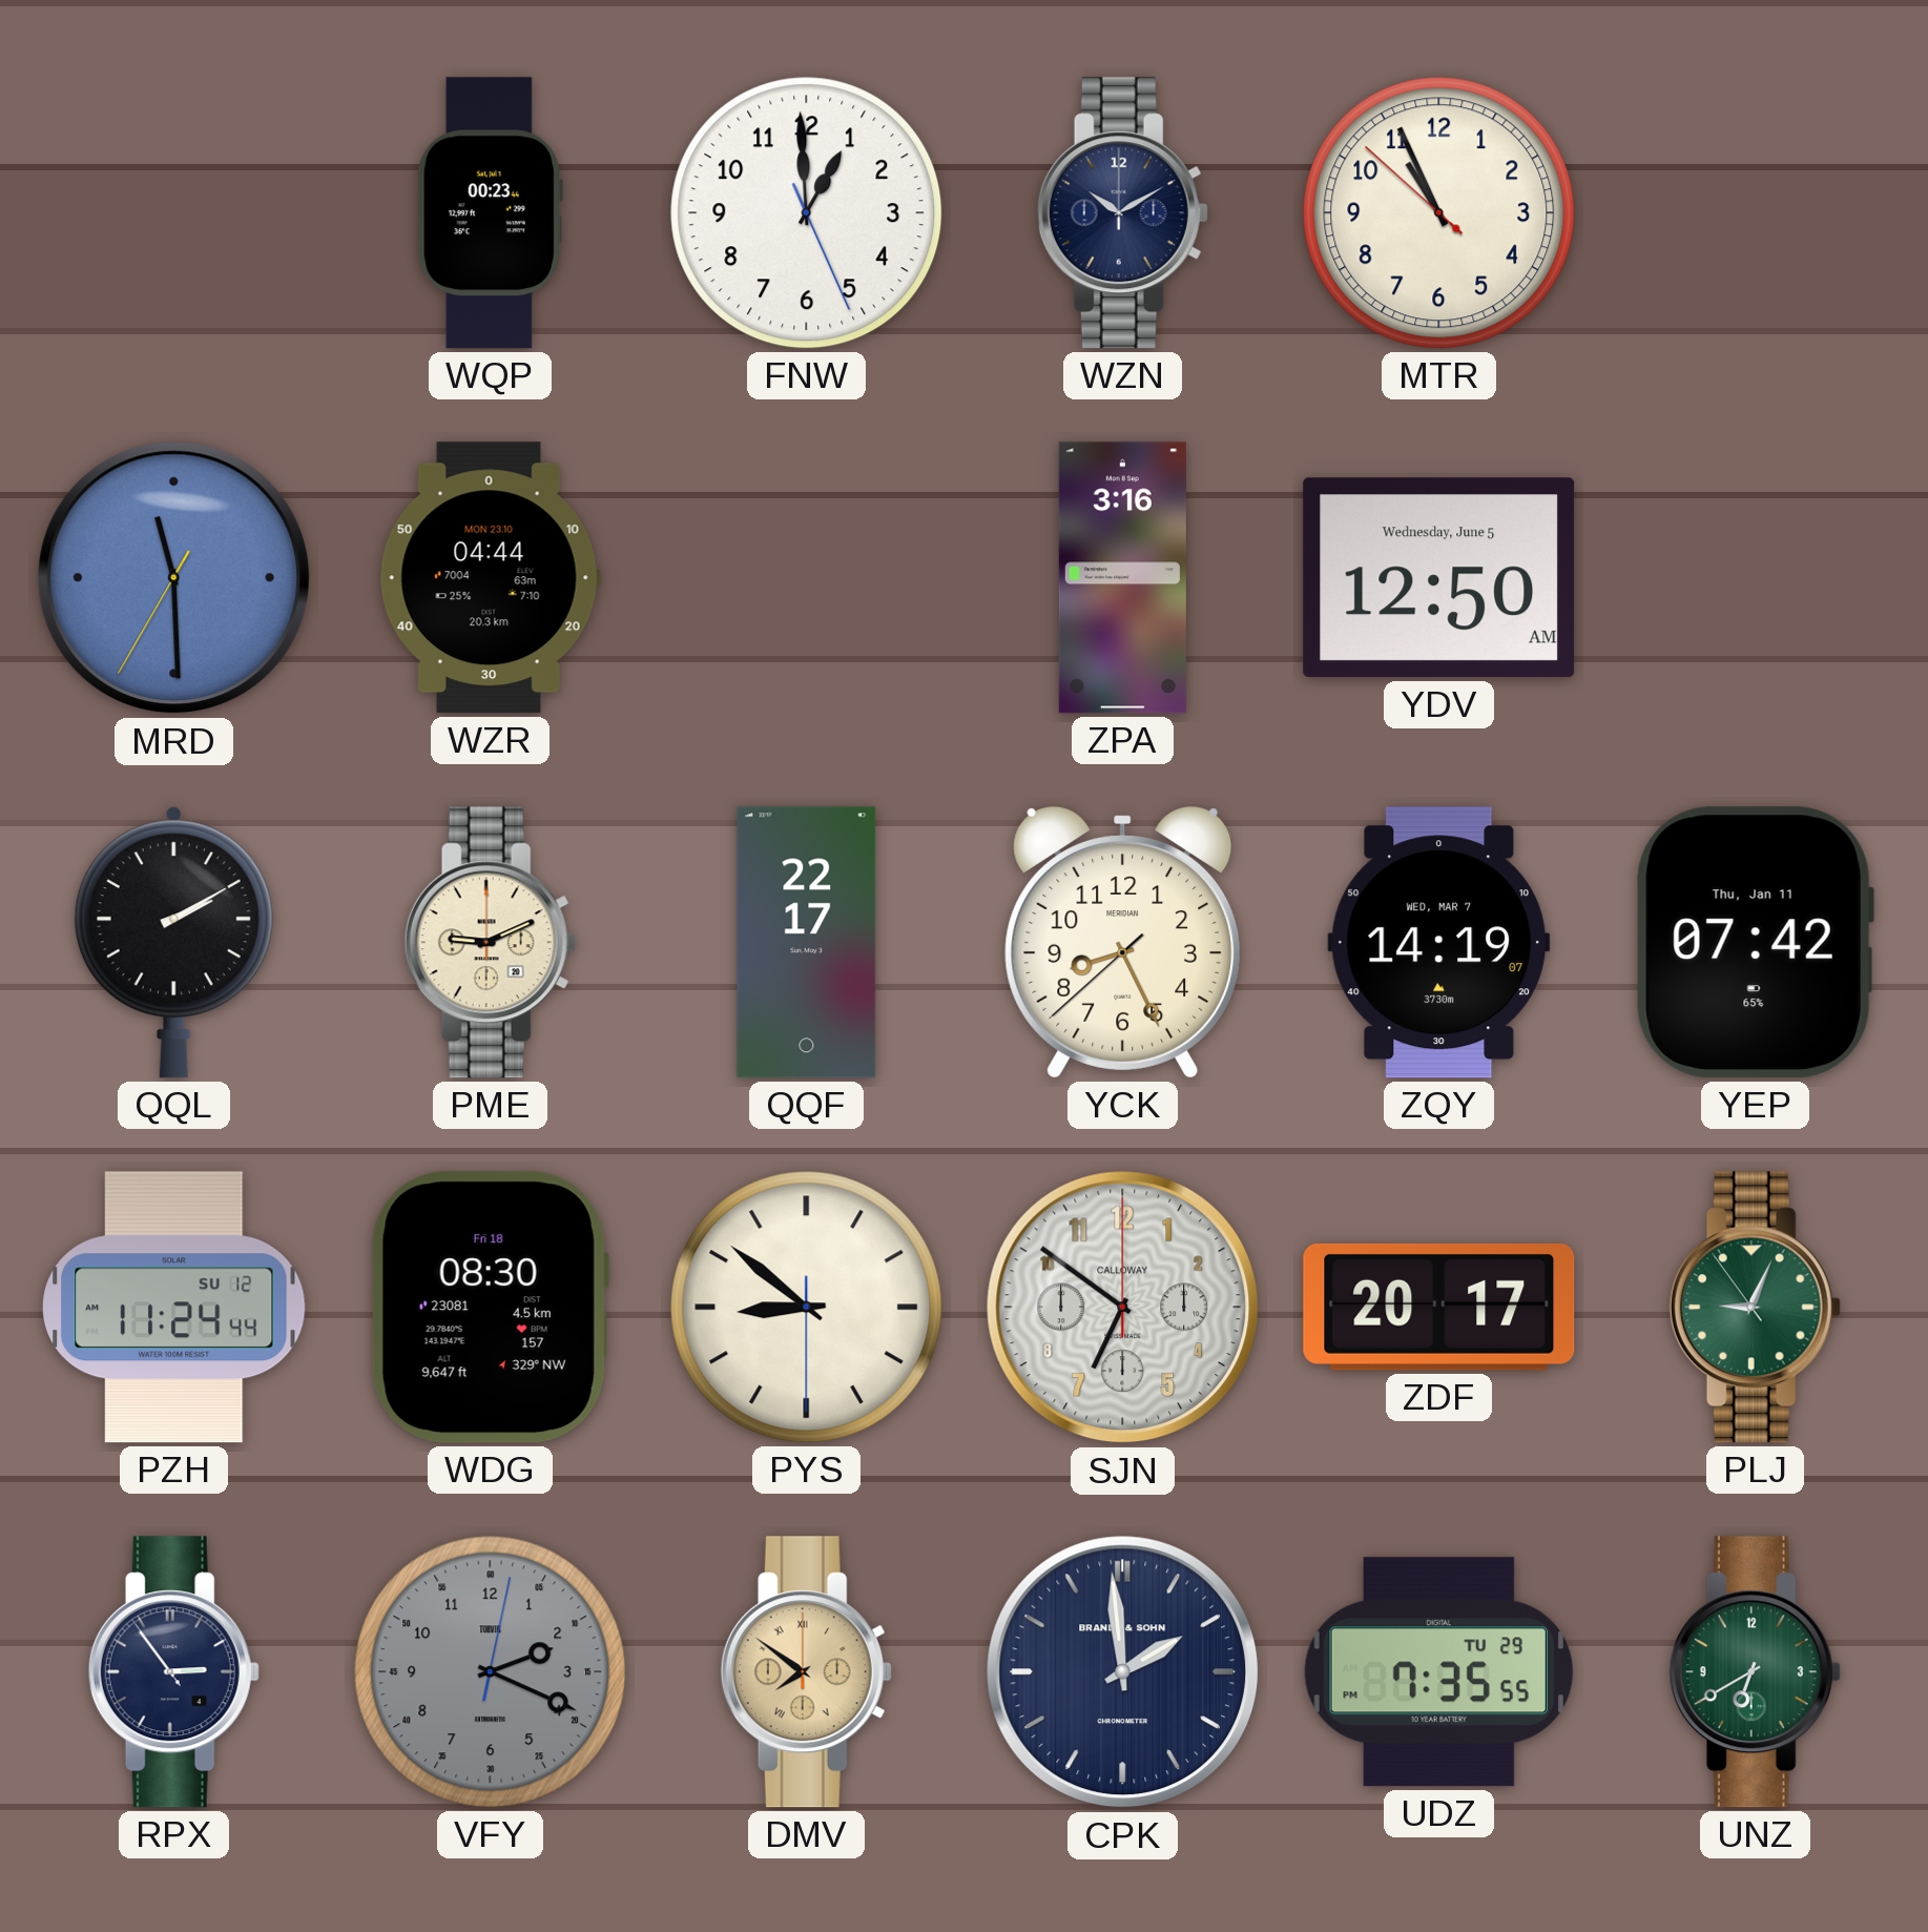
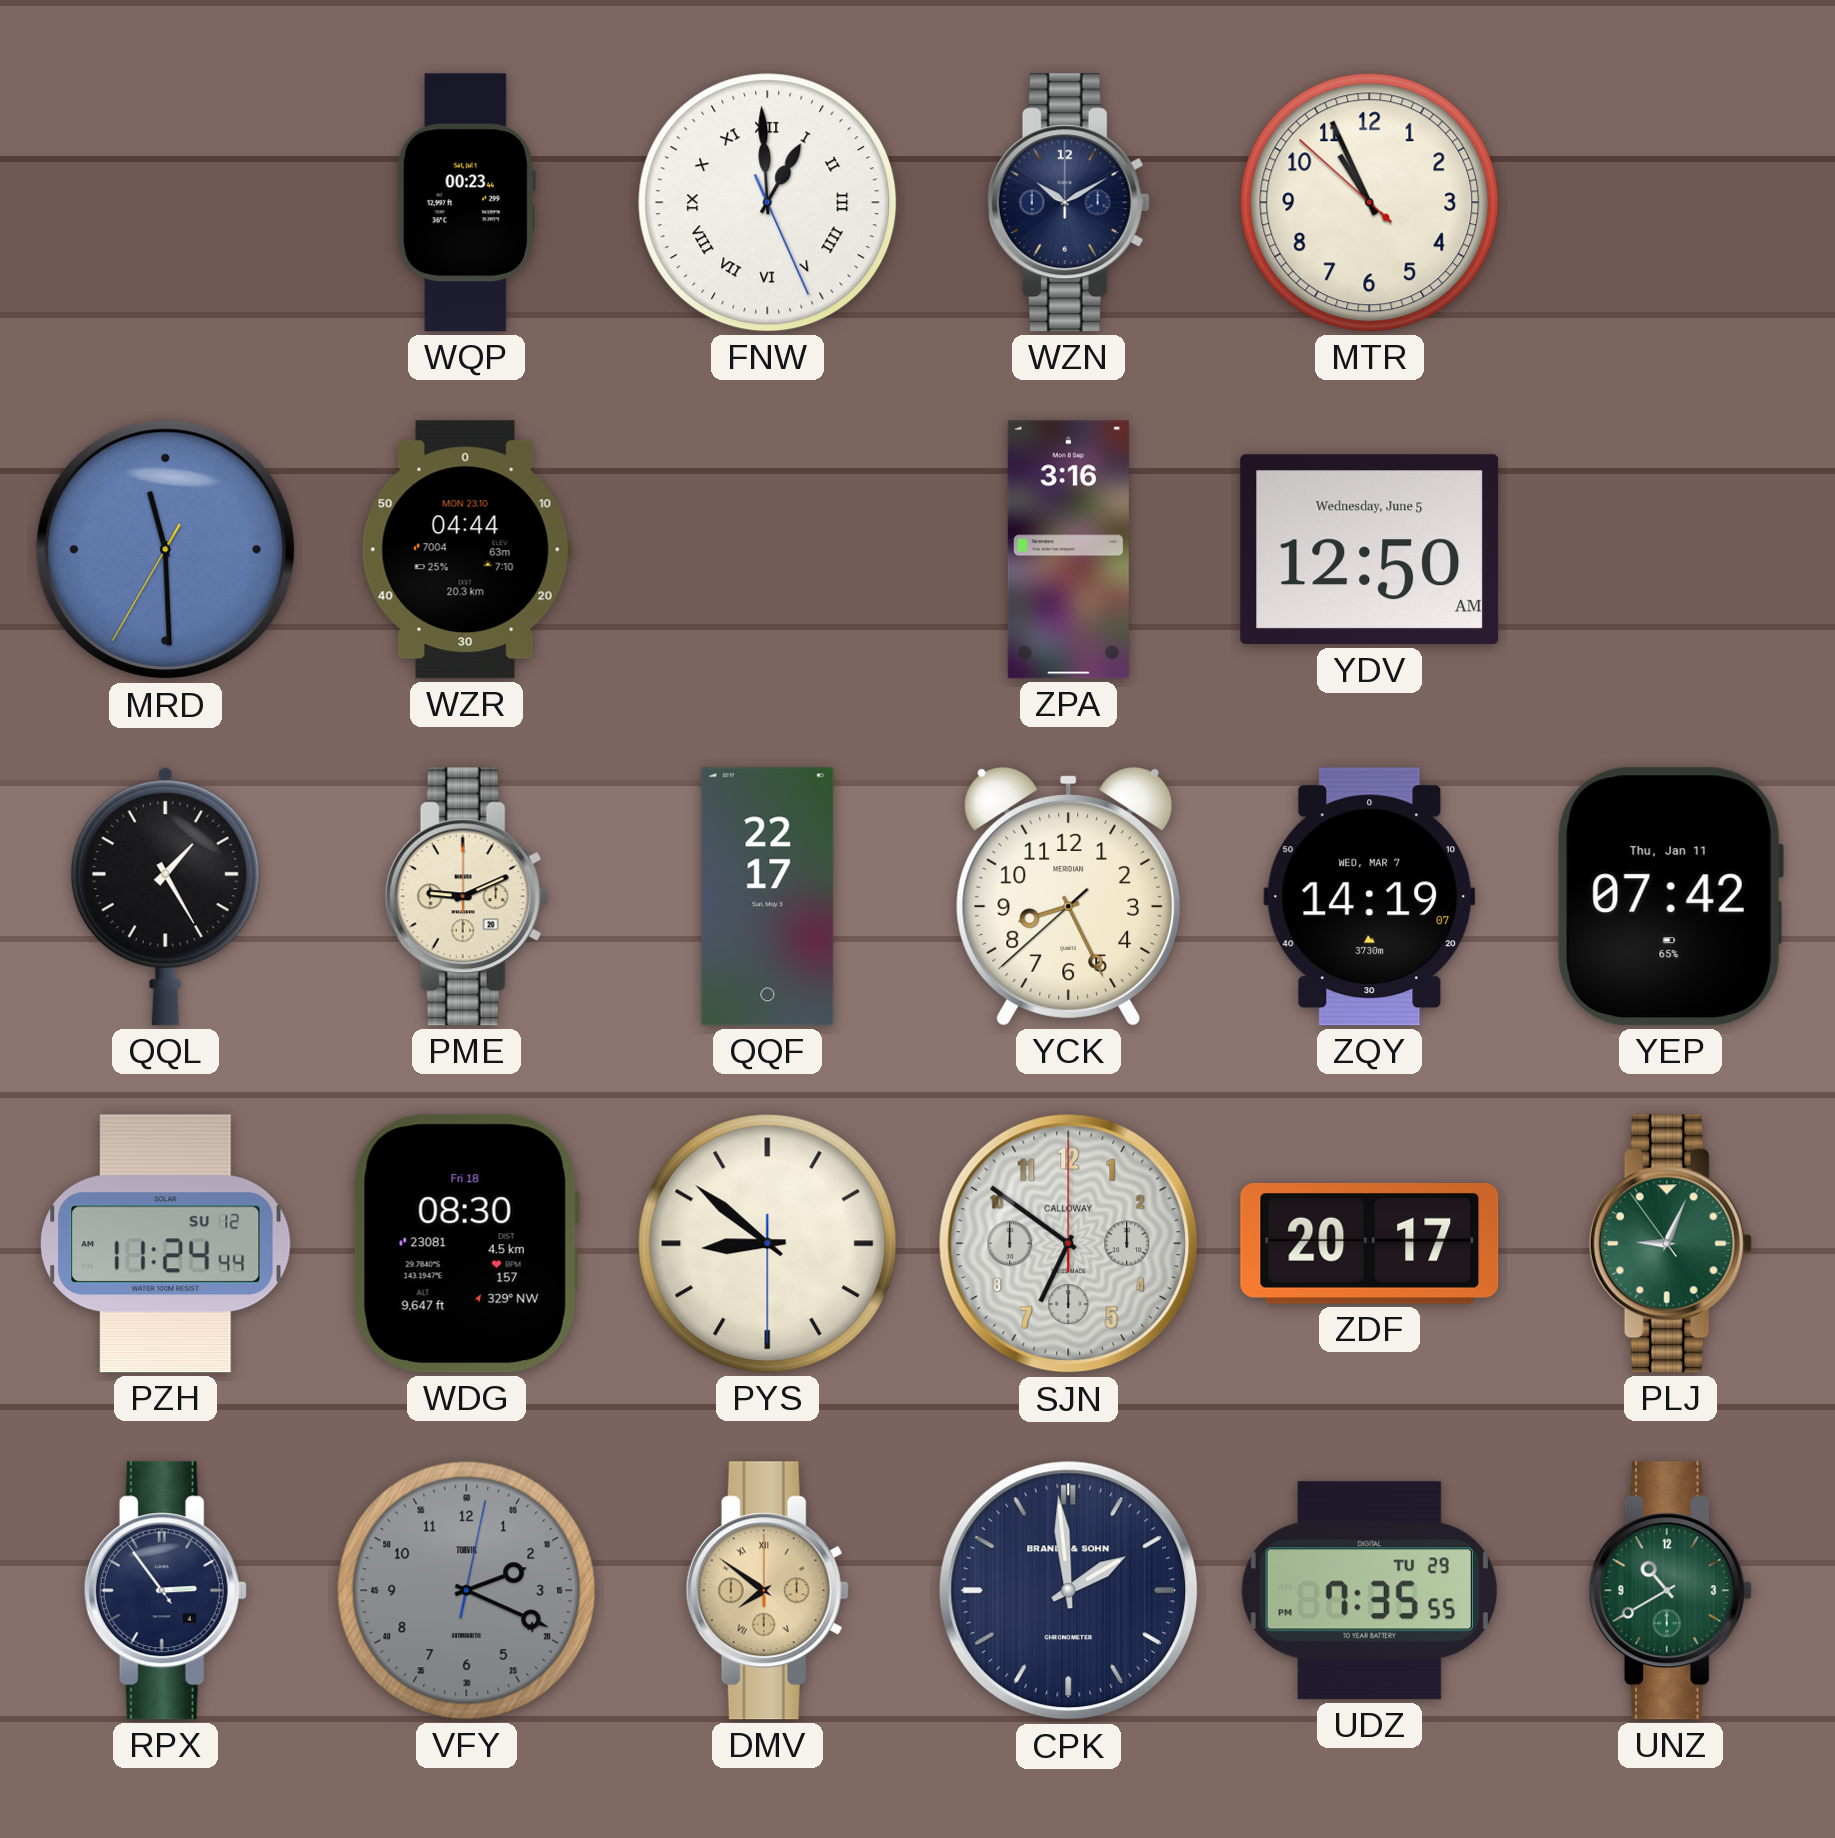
FNW numerals: Arabic -> Roman (768, 203)
QQL: 2:10 -> 1:25 (165, 897)
UNZ: 6:40 -> 10:40 (1670, 1591)
